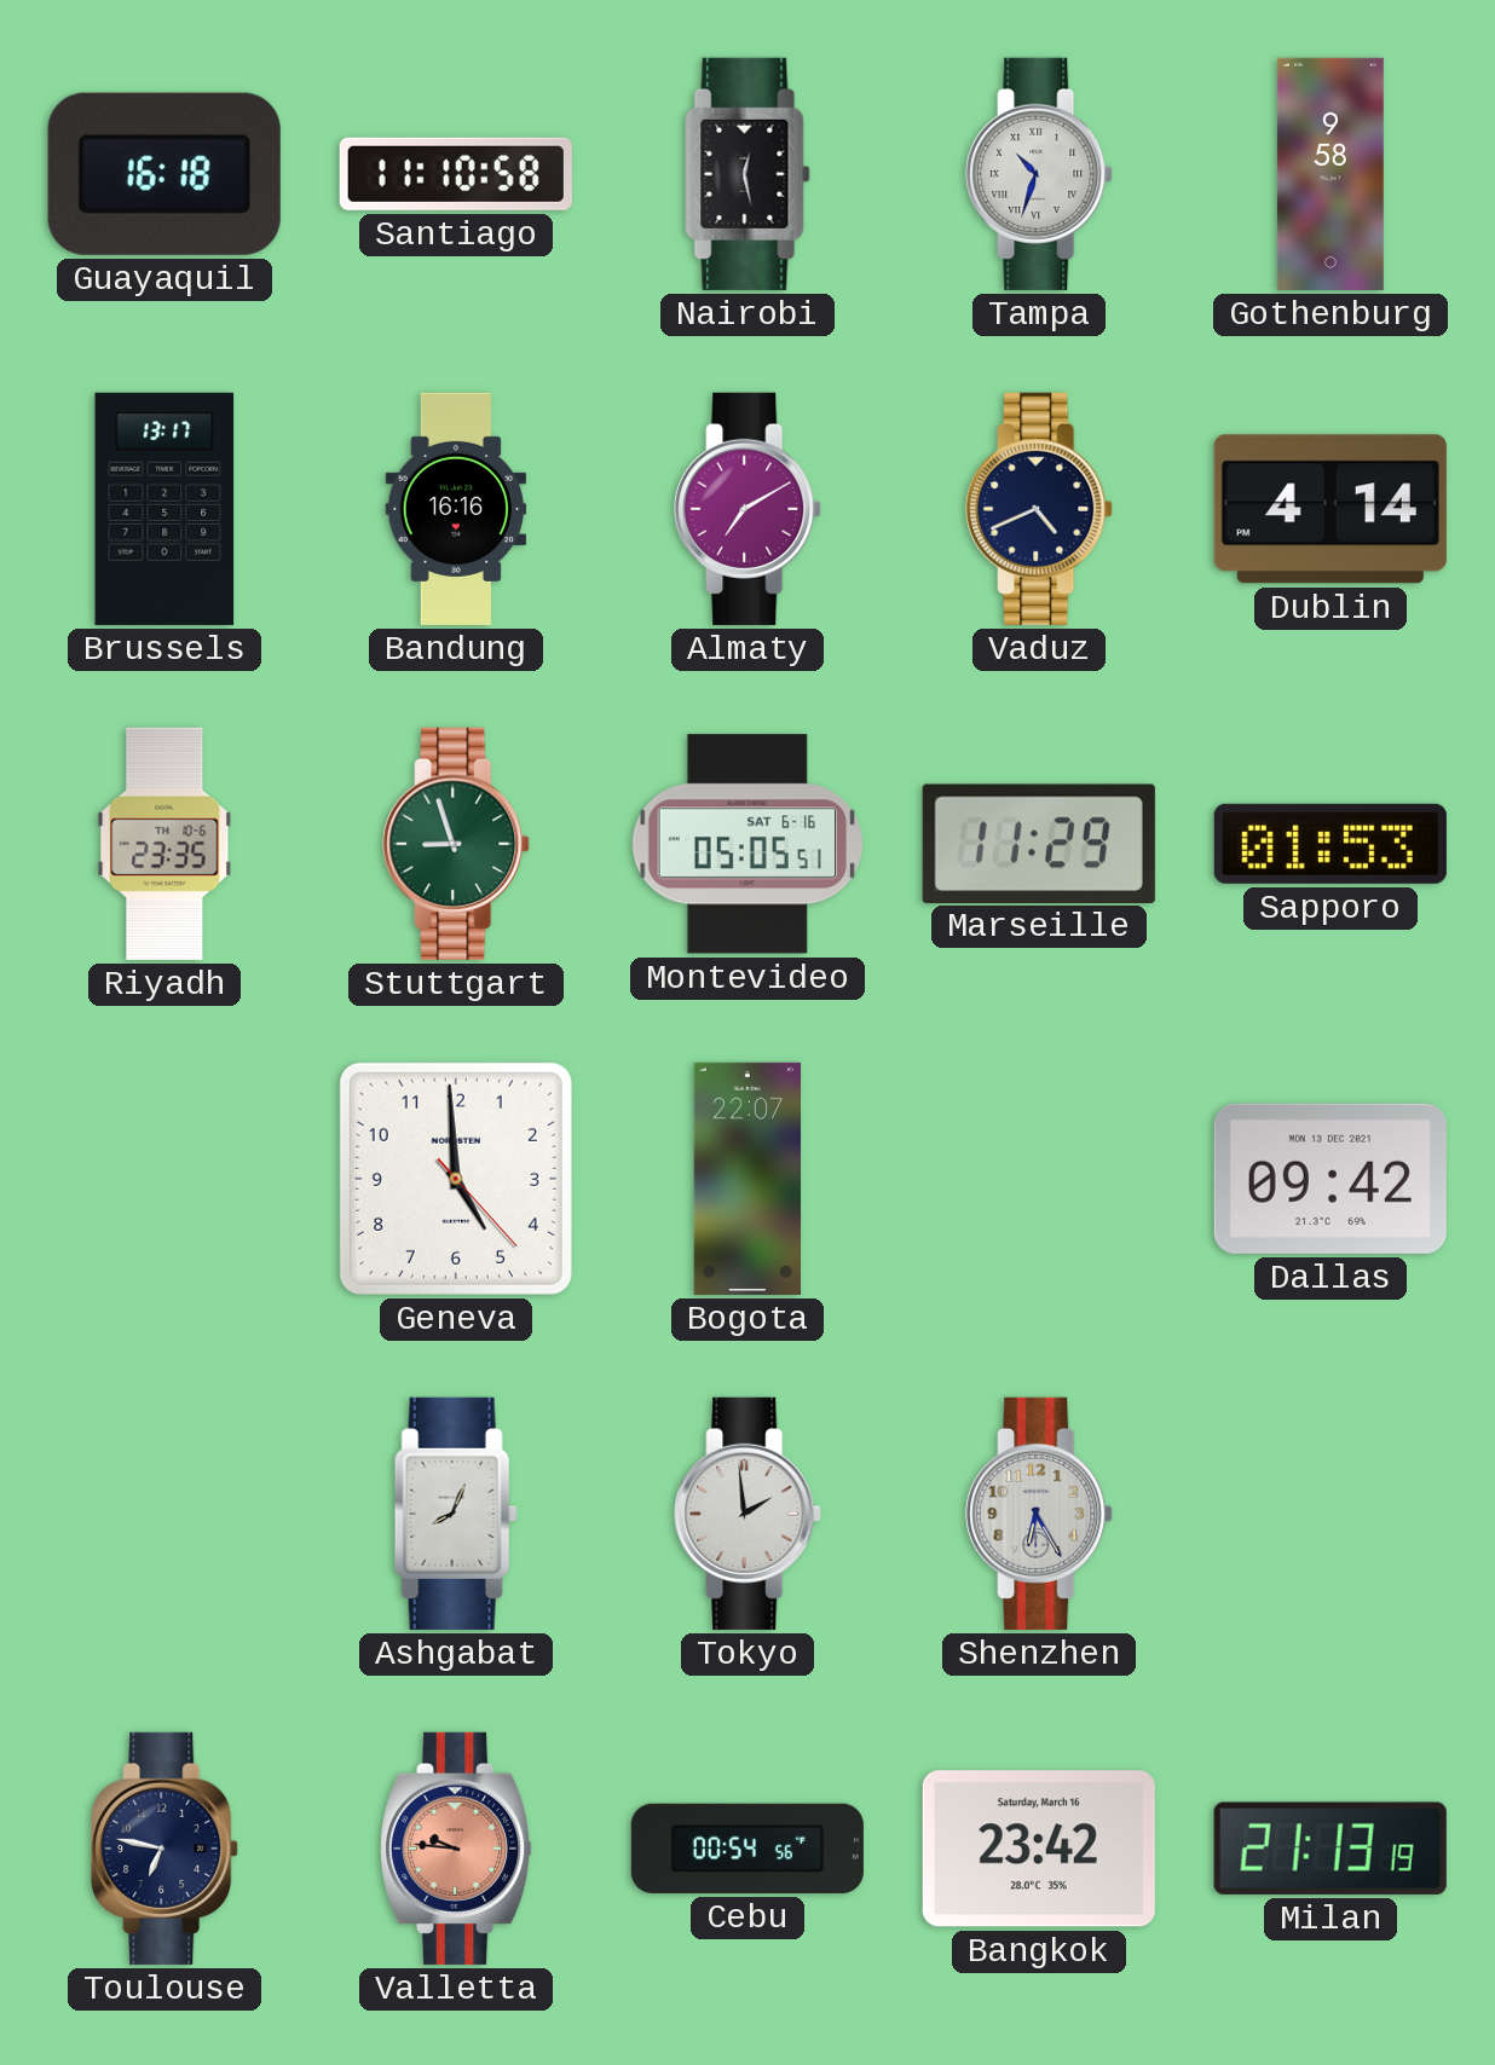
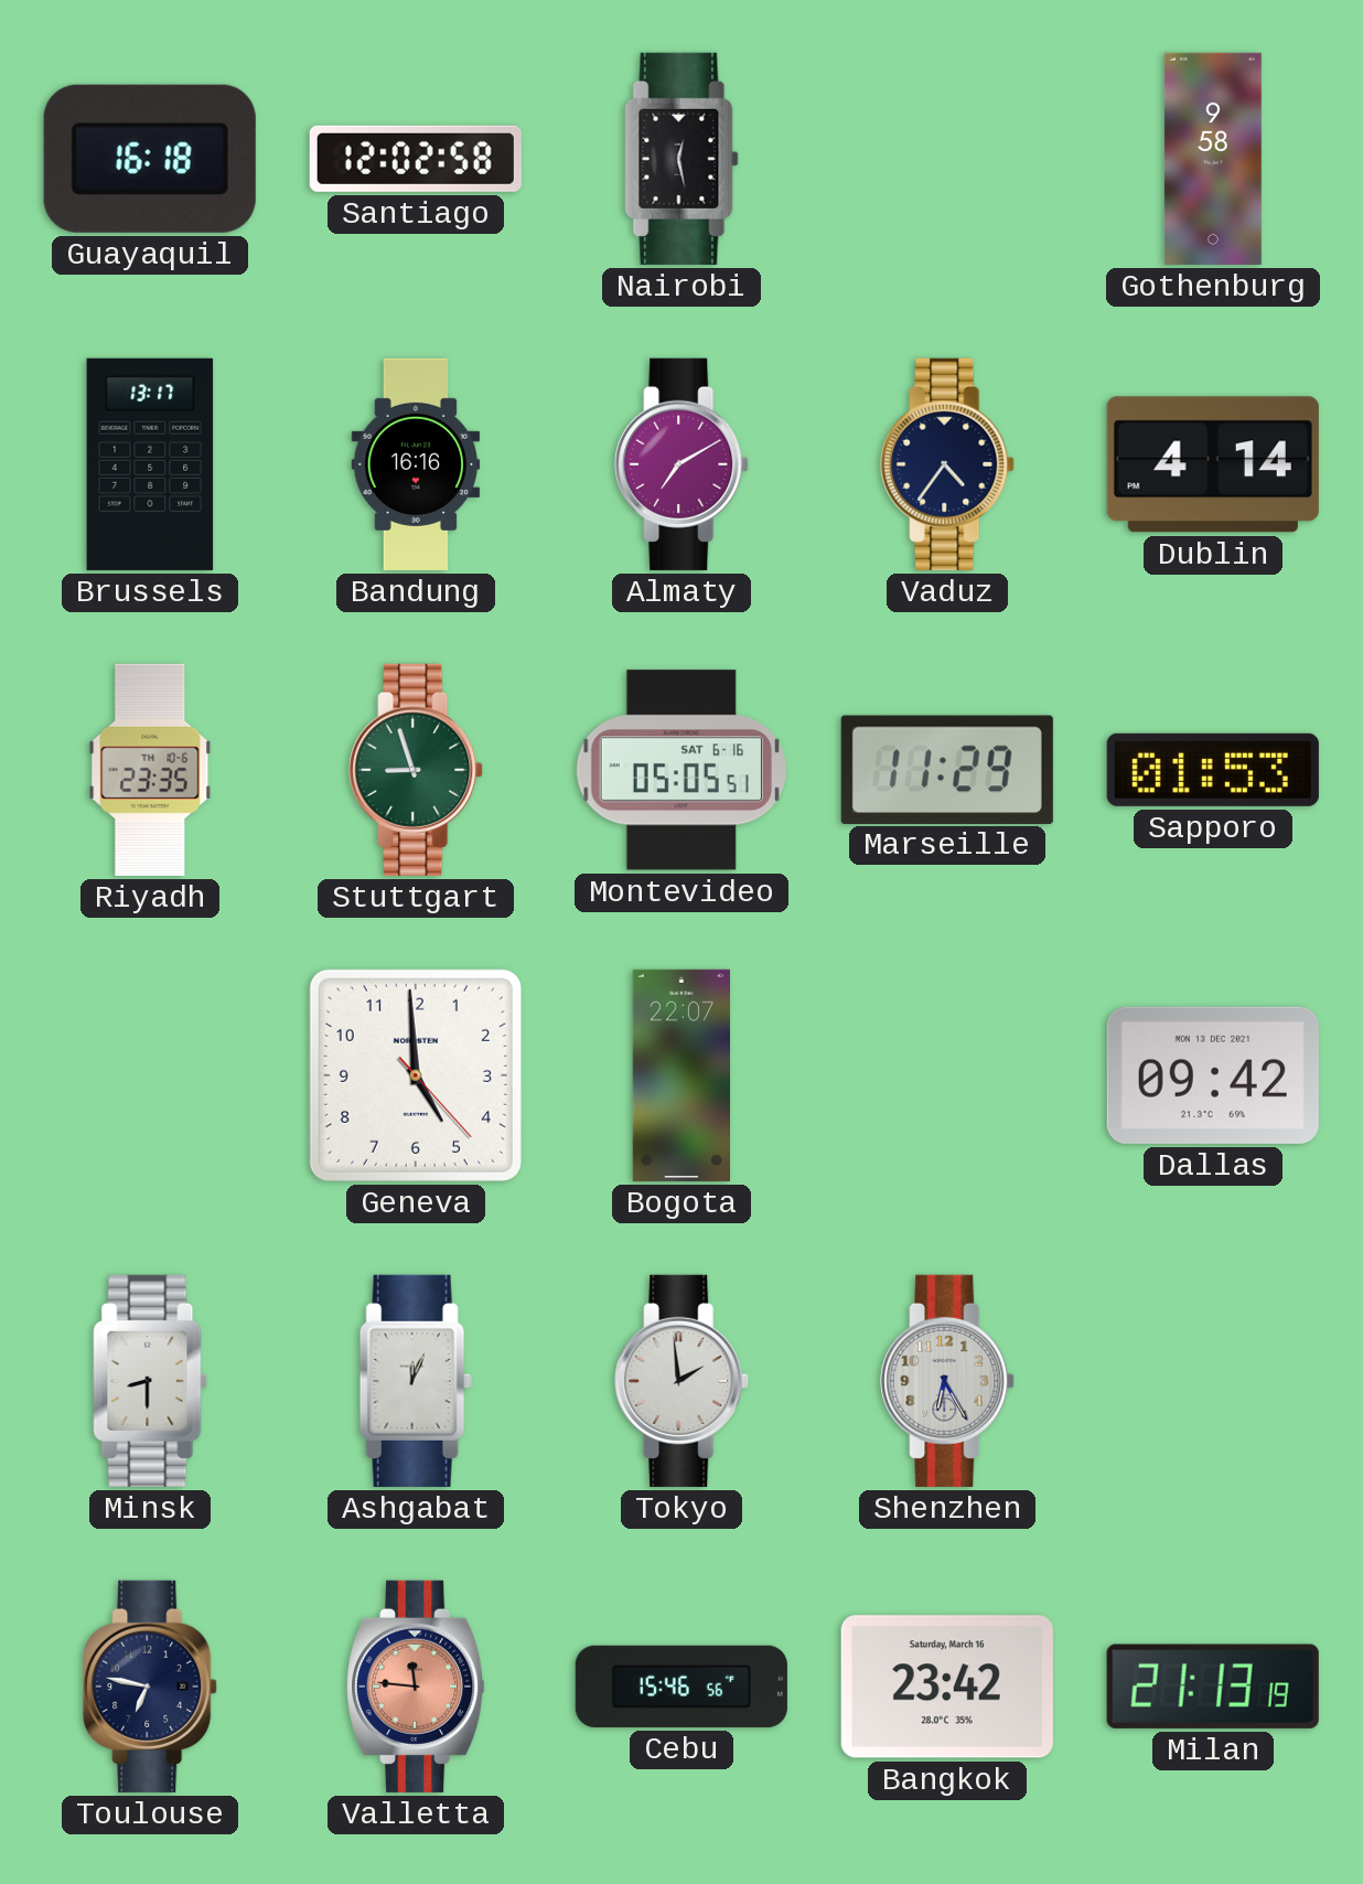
Santiago: 11:10 -> 12:02 (416, 159)
Tampa: 10:33 -> none (1039, 174)
Vaduz: 4:41 -> 4:36 (947, 464)
Minsk: none -> 8:30 (150, 1381)
Ashgabat: 8:04 -> 12:04 (416, 1381)
Valletta: 9:46 -> 11:46 (417, 1687)
Cebu: 00:54 -> 15:46 (681, 1687)
